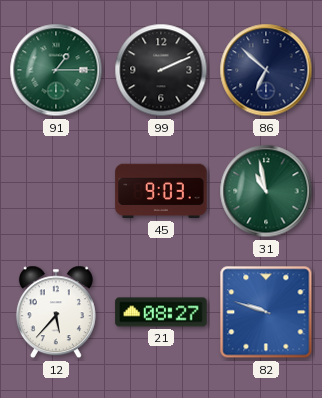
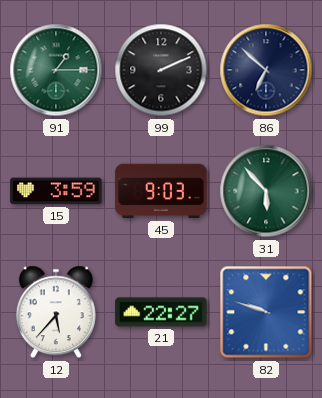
15: none -> 3:59 (56, 191)
31: 10:58 -> 5:53 (266, 191)
21: 08:27 -> 22:27 (161, 312)
